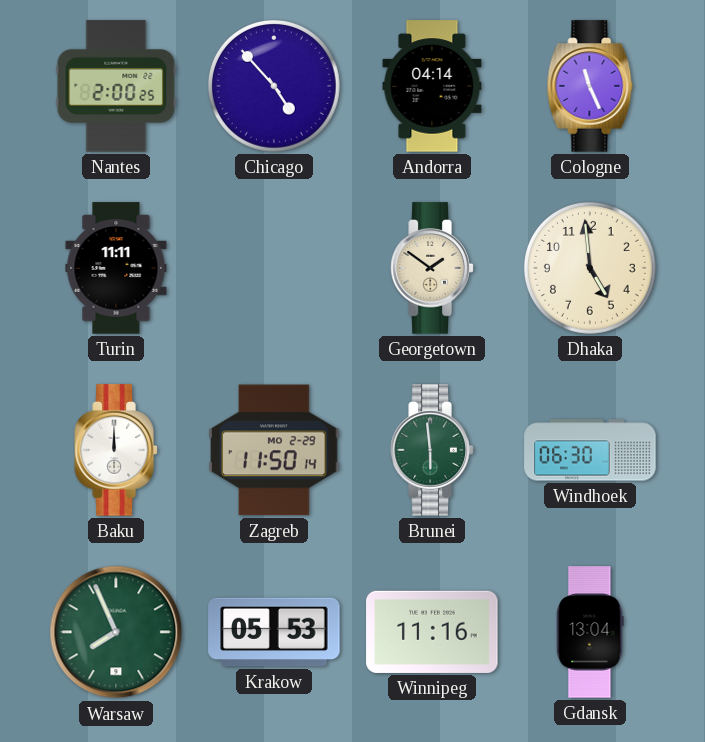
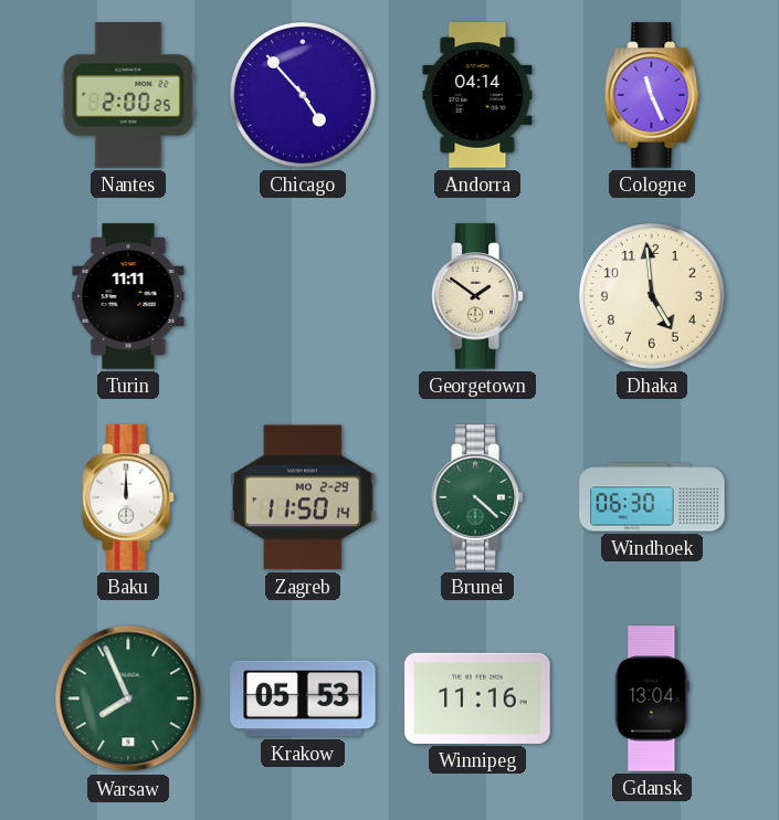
Brunei: 5:59 -> 4:22 (477, 497)
